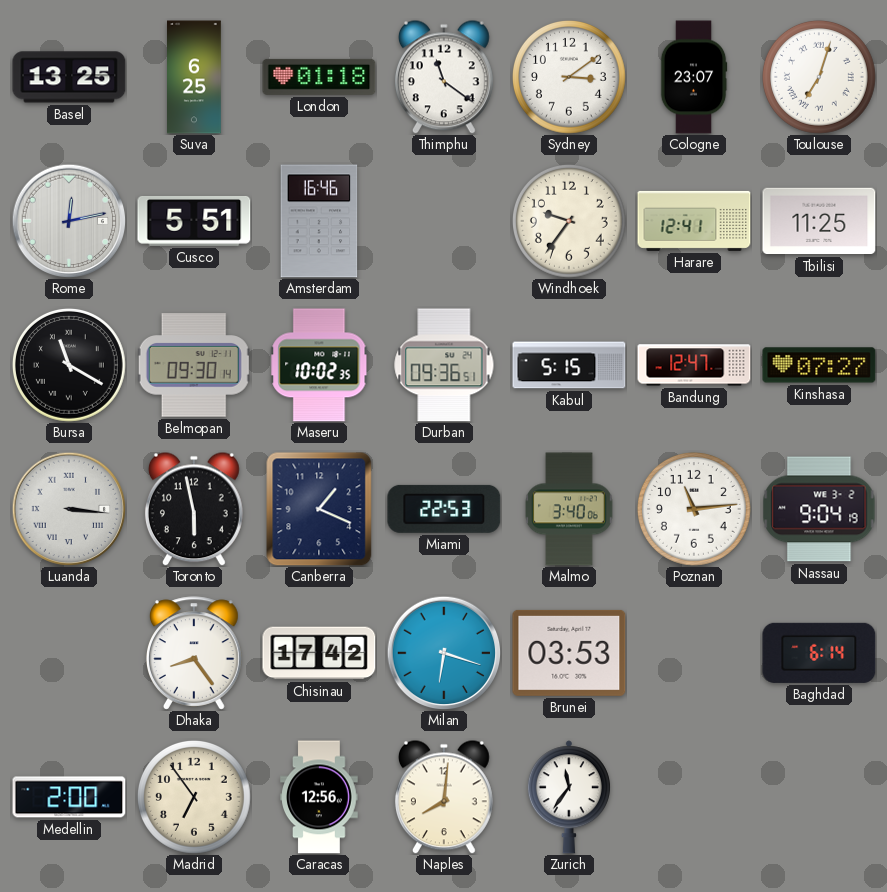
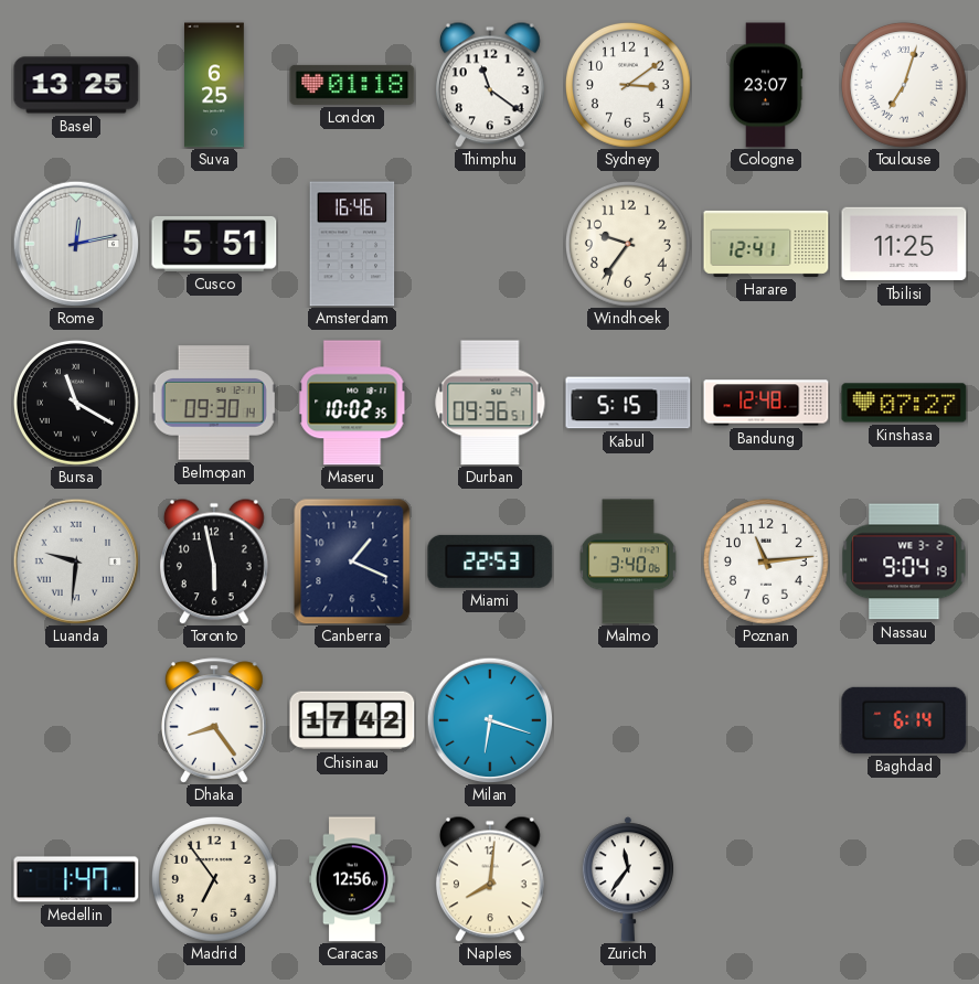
Bandung: 12:47 -> 12:48 (766, 403)
Luanda: 3:16 -> 9:31 (76, 561)
Brunei: 03:53 -> none (569, 653)
Medellin: 2:00 -> 1:47 (76, 879)
